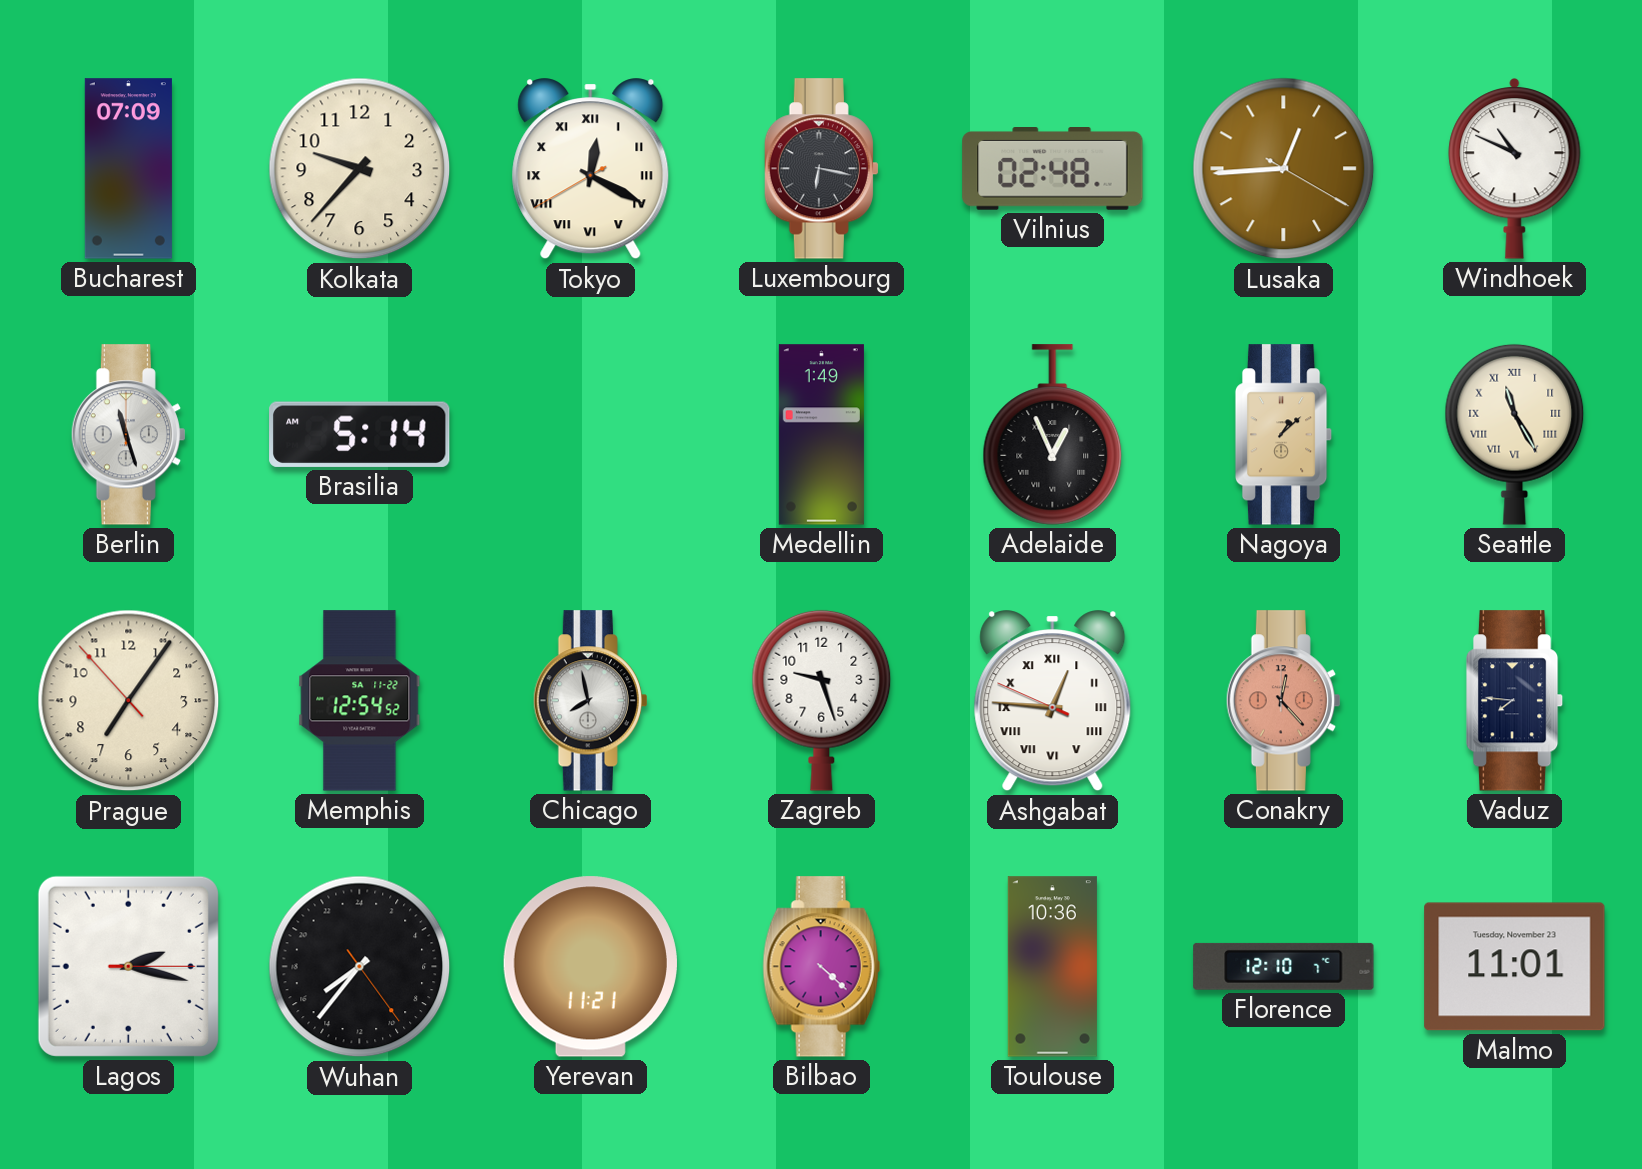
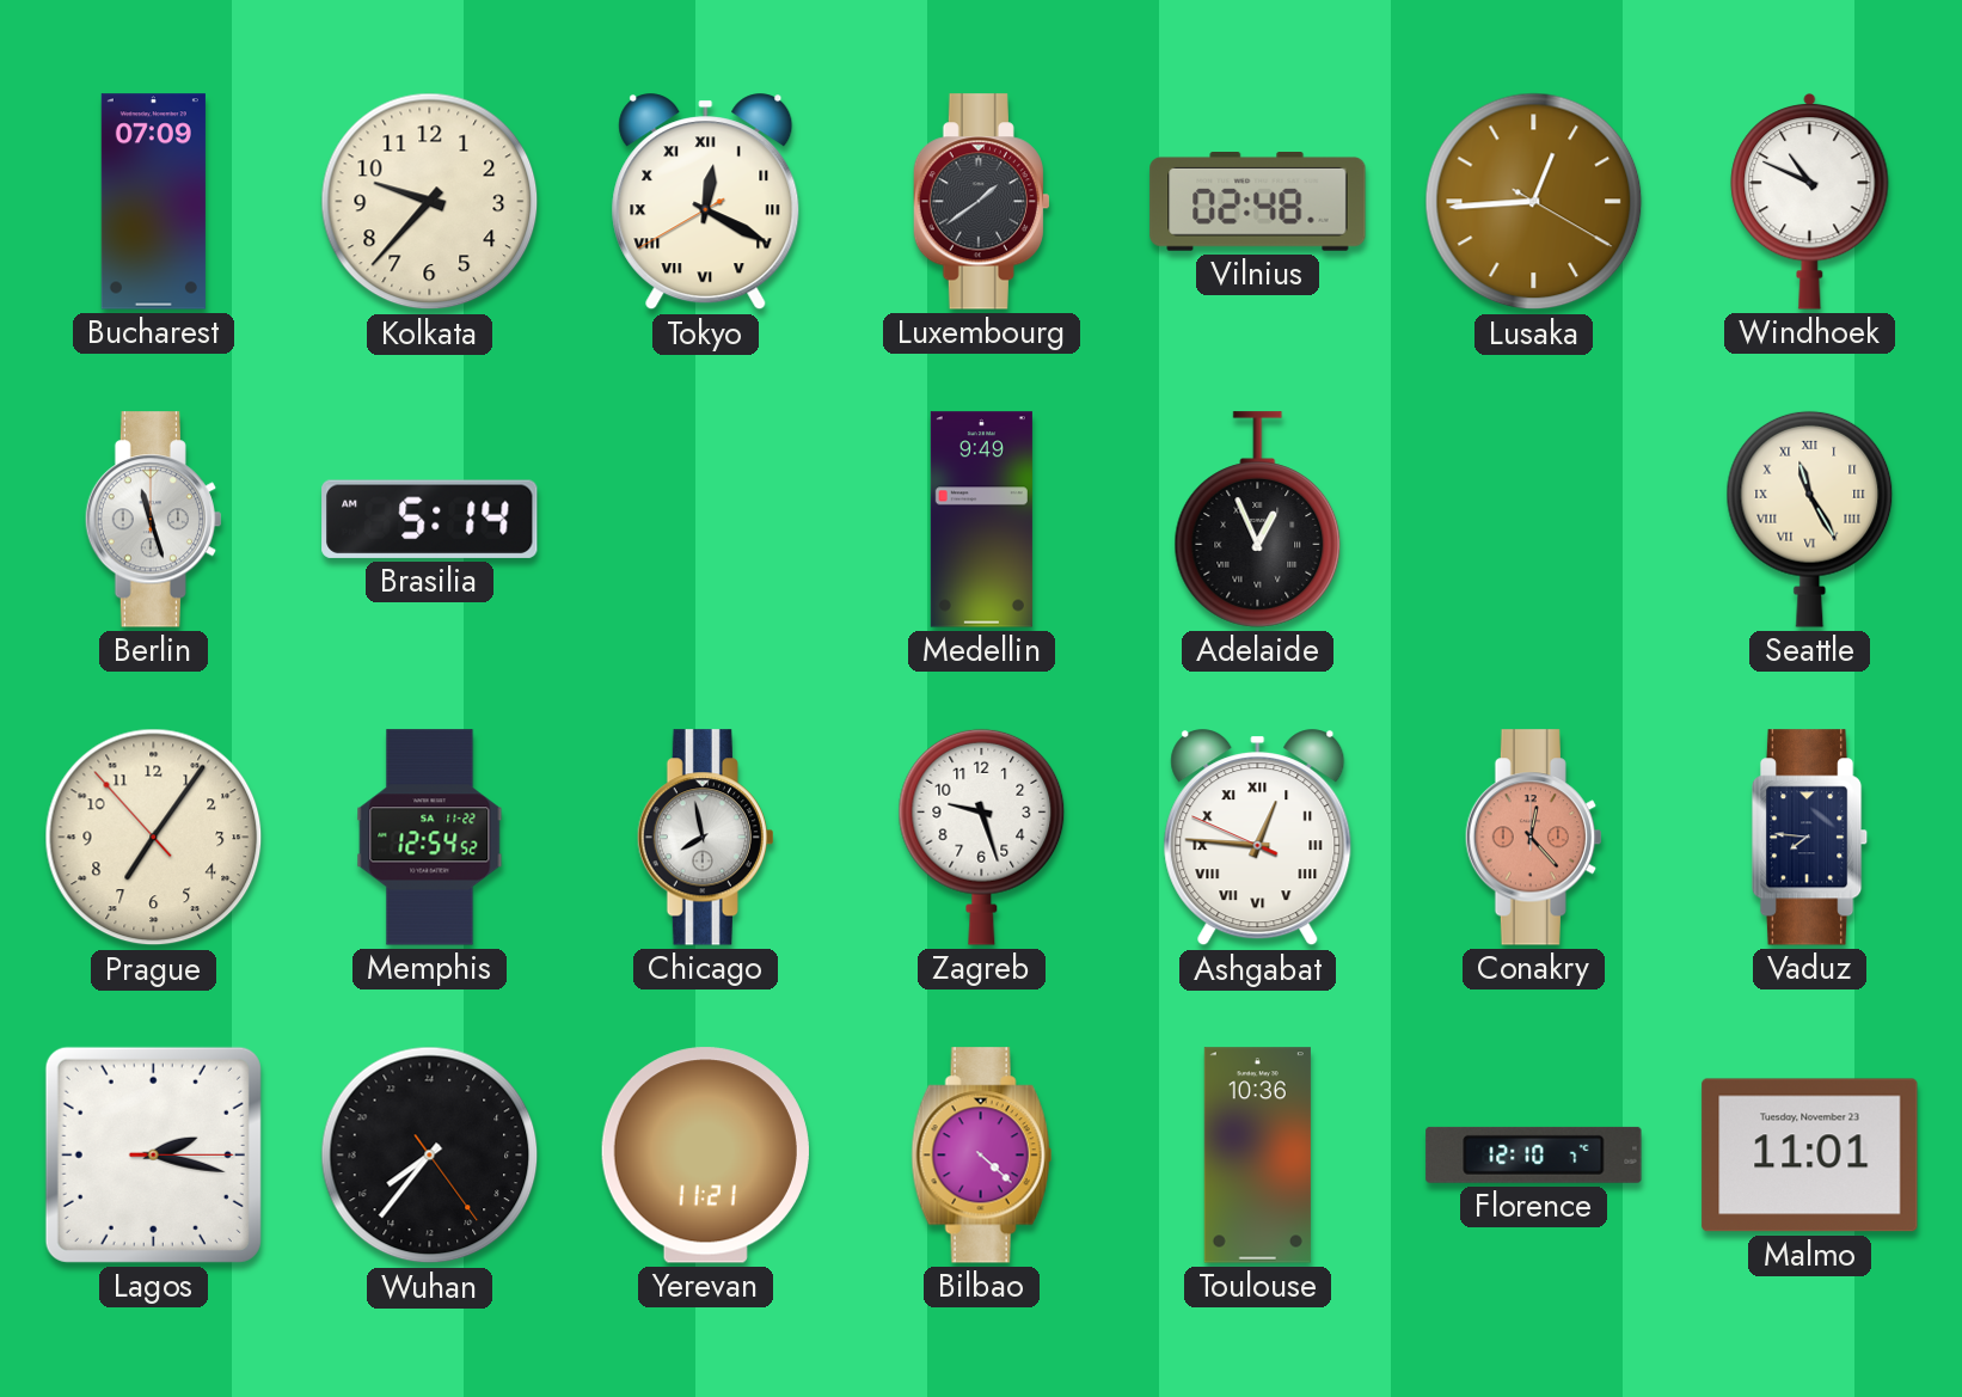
Luxembourg: 6:17 -> 1:39 (981, 202)
Medellin: 1:49 -> 9:49 (981, 520)
Nagoya: 1:08 -> none (1284, 435)
